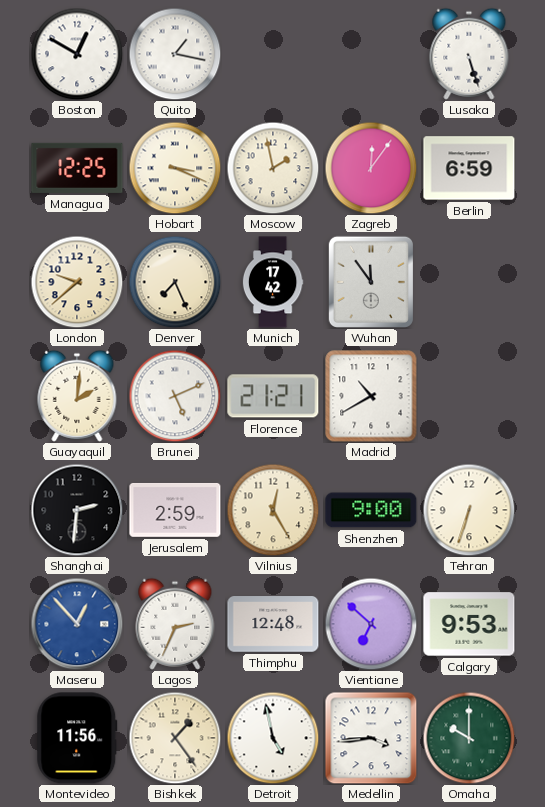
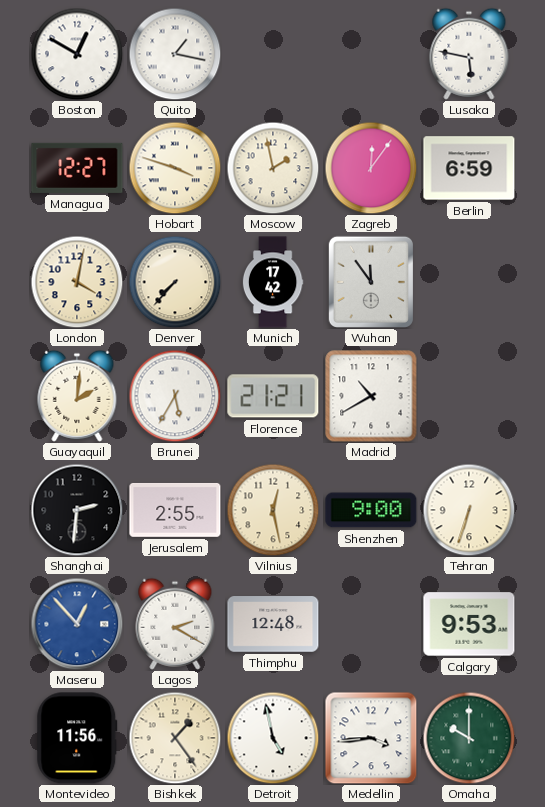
Lusaka: 5:27 -> 5:47 (469, 54)
Managua: 12:25 -> 12:27 (77, 168)
Hobart: 3:19 -> 3:48 (175, 168)
London: 9:38 -> 4:02 (77, 282)
Denver: 7:26 -> 7:37 (175, 282)
Brunei: 5:11 -> 5:35 (175, 396)
Jerusalem: 2:59 -> 2:55 (175, 510)
Vilnius: 12:25 -> 12:28 (273, 510)
Lagos: 2:34 -> 2:20 (175, 624)
Vientiane: 6:52 -> none (371, 624)
